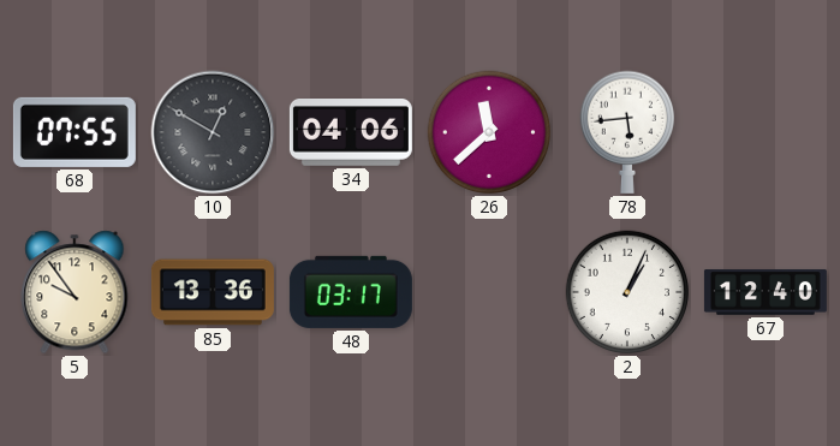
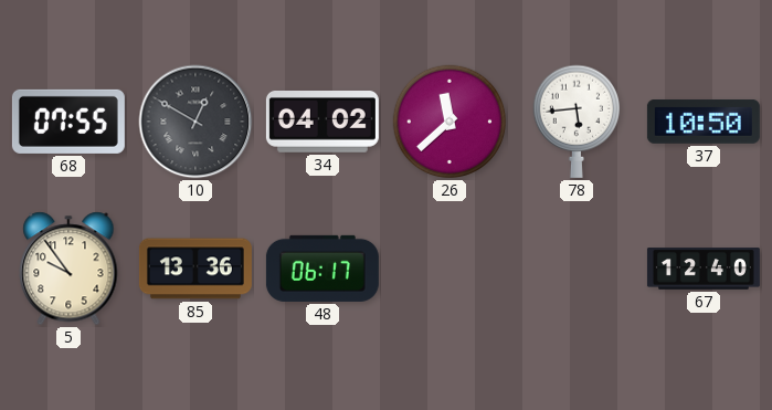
34: 04:06 -> 04:02 (322, 123)
37: none -> 10:50 (704, 123)
48: 03:17 -> 06:17 (322, 269)
2: 1:04 -> none (627, 292)
